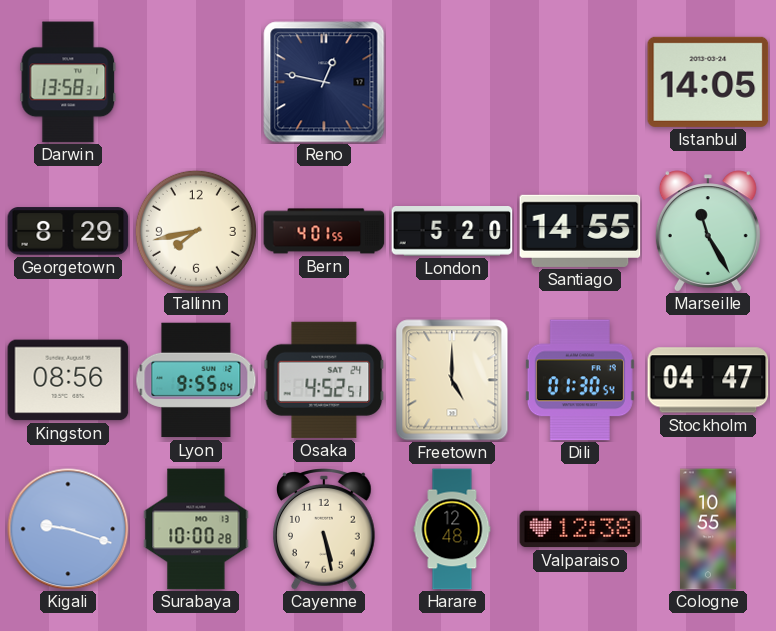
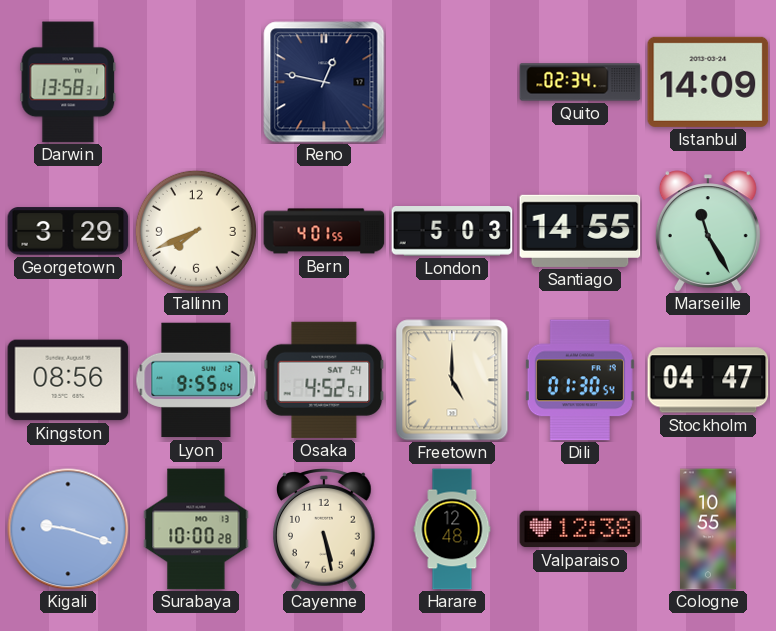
Quito: none -> 02:34 (580, 82)
Istanbul: 14:05 -> 14:09 (708, 82)
Georgetown: 8:29 -> 3:29 (68, 231)
Tallinn: 7:43 -> 7:41 (196, 231)
London: 5:20 -> 5:03 (452, 232)
